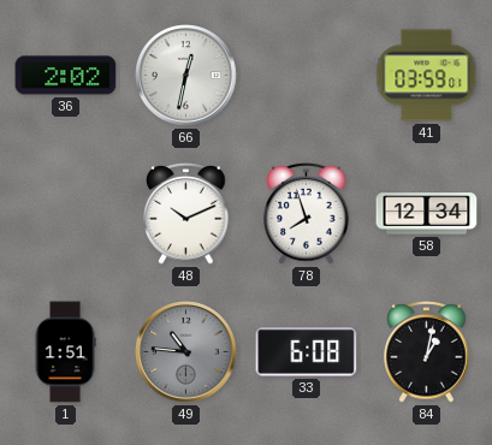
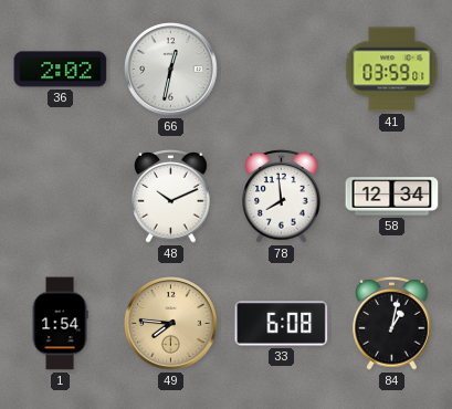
78: 7:57 -> 7:59 (282, 197)
1: 1:51 -> 1:54 (60, 324)
49: 10:46 -> 7:46 (171, 324)
49 dial: grey -> champagne (171, 324)
